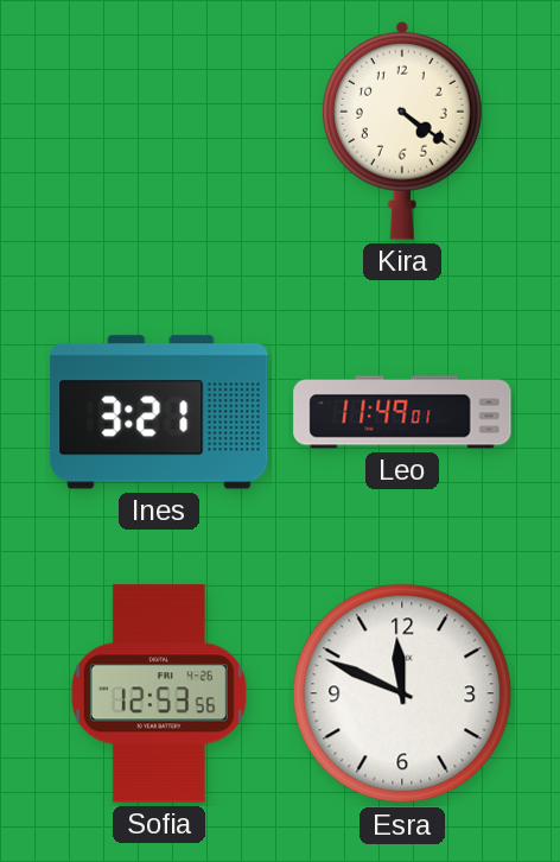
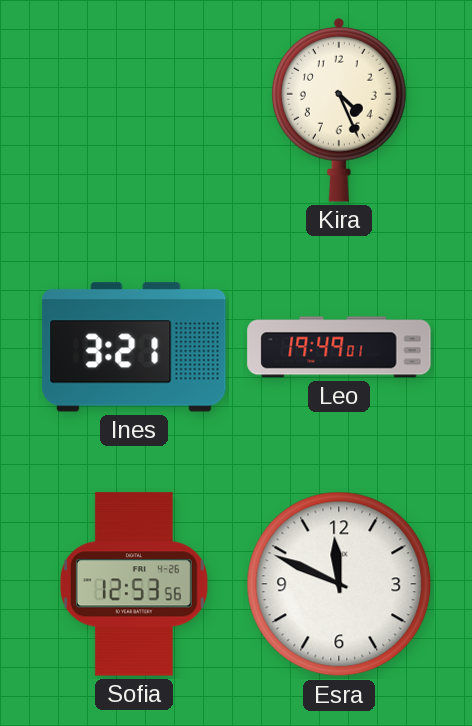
Kira: 4:21 -> 4:26 (339, 110)
Leo: 11:49 -> 19:49 (339, 347)
